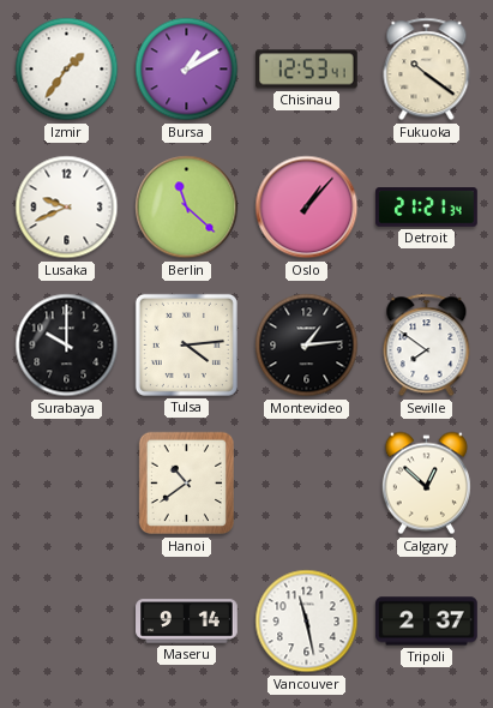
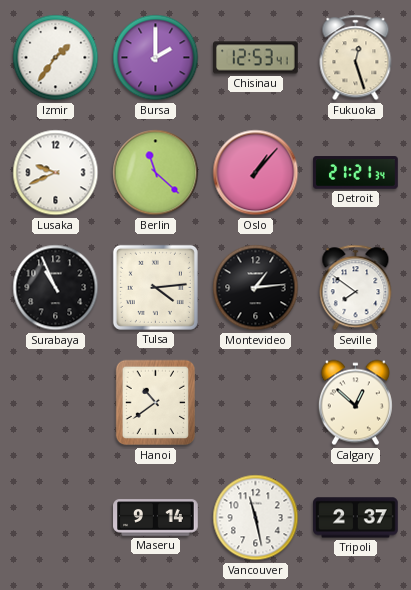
Bursa: 1:10 -> 2:00 (156, 58)
Fukuoka: 10:21 -> 12:27 (356, 58)
Surabaya: 10:00 -> 10:56 (56, 288)
